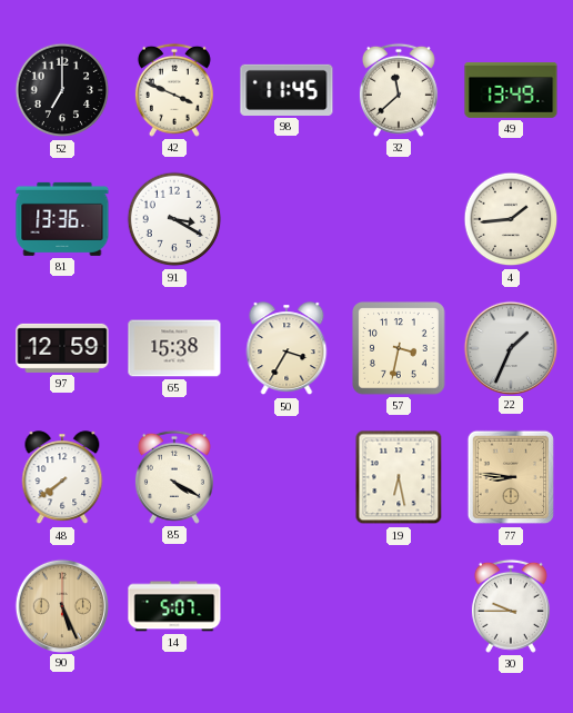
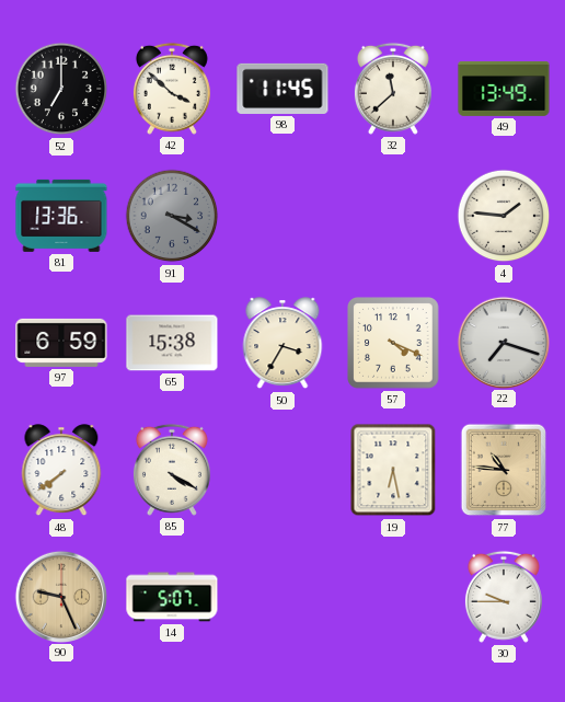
42: 3:49 -> 3:52 (172, 89)
91 dial: white -> grey (172, 216)
4: 1:44 -> 1:46 (504, 216)
97: 12:59 -> 6:59 (61, 343)
57: 3:32 -> 4:19 (394, 344)
22: 1:34 -> 7:18 (503, 342)
77: 8:46 -> 10:46 (504, 470)
90: 5:26 -> 9:26 (60, 596)
